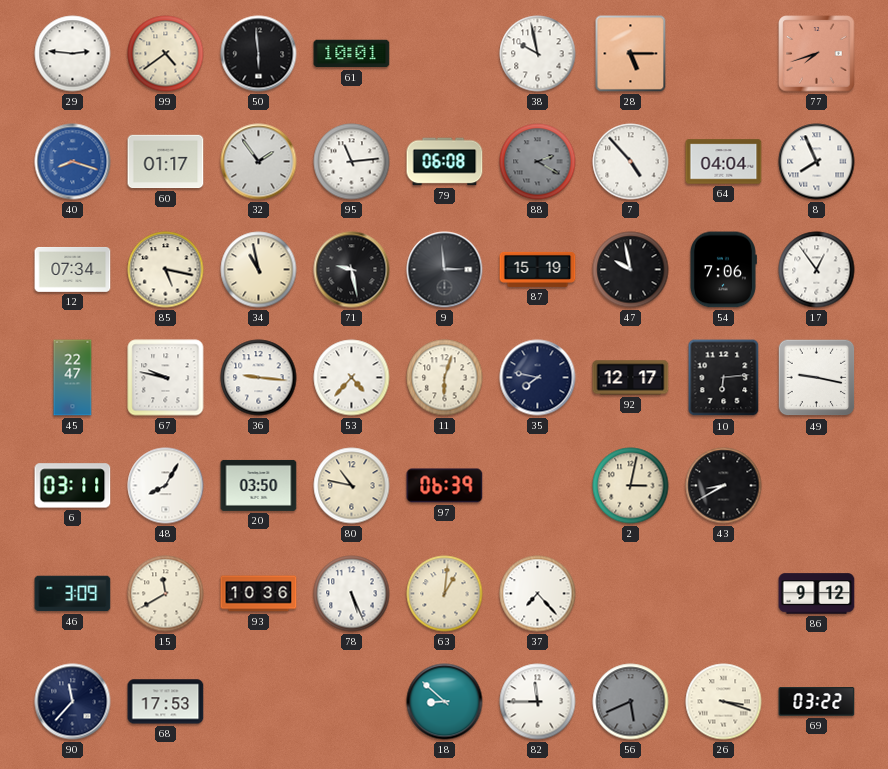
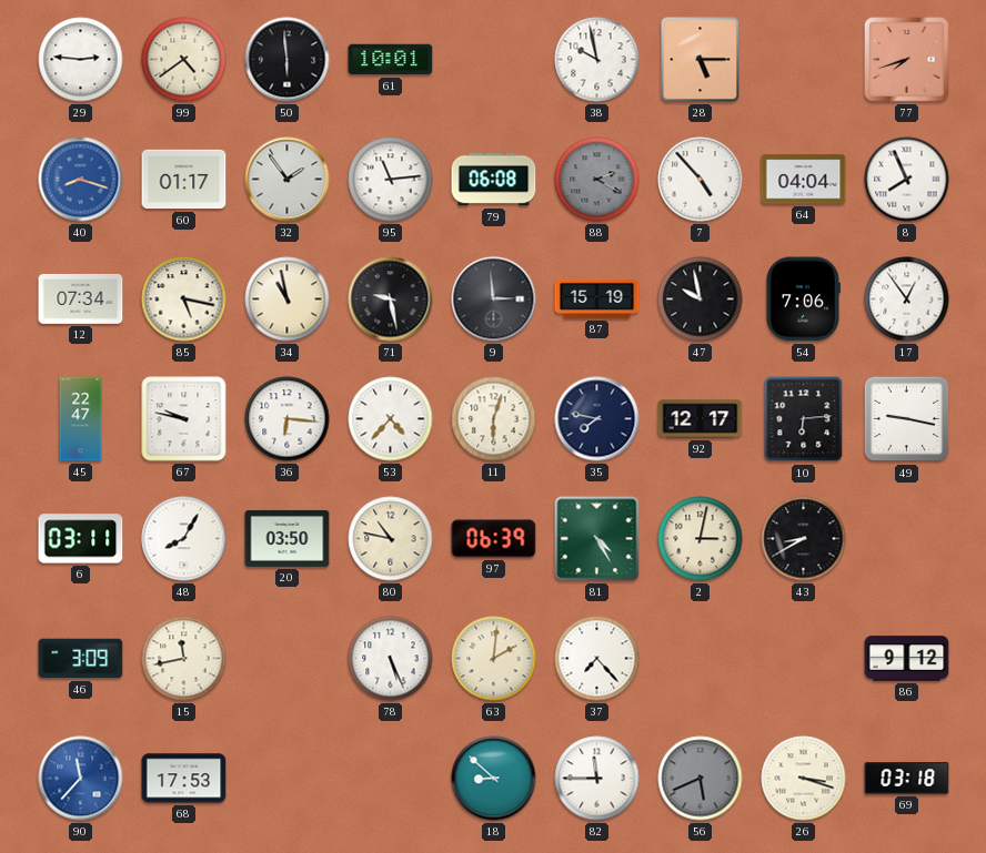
36: 9:16 -> 6:16 (288, 419)
81: none -> 4:25 (597, 539)
15: 11:40 -> 11:43 (184, 659)
93: 10:36 -> none (259, 594)
63: 1:01 -> 2:01 (494, 659)
90 dial: navy -> blue (81, 779)
69: 03:22 -> 03:18 (907, 779)
